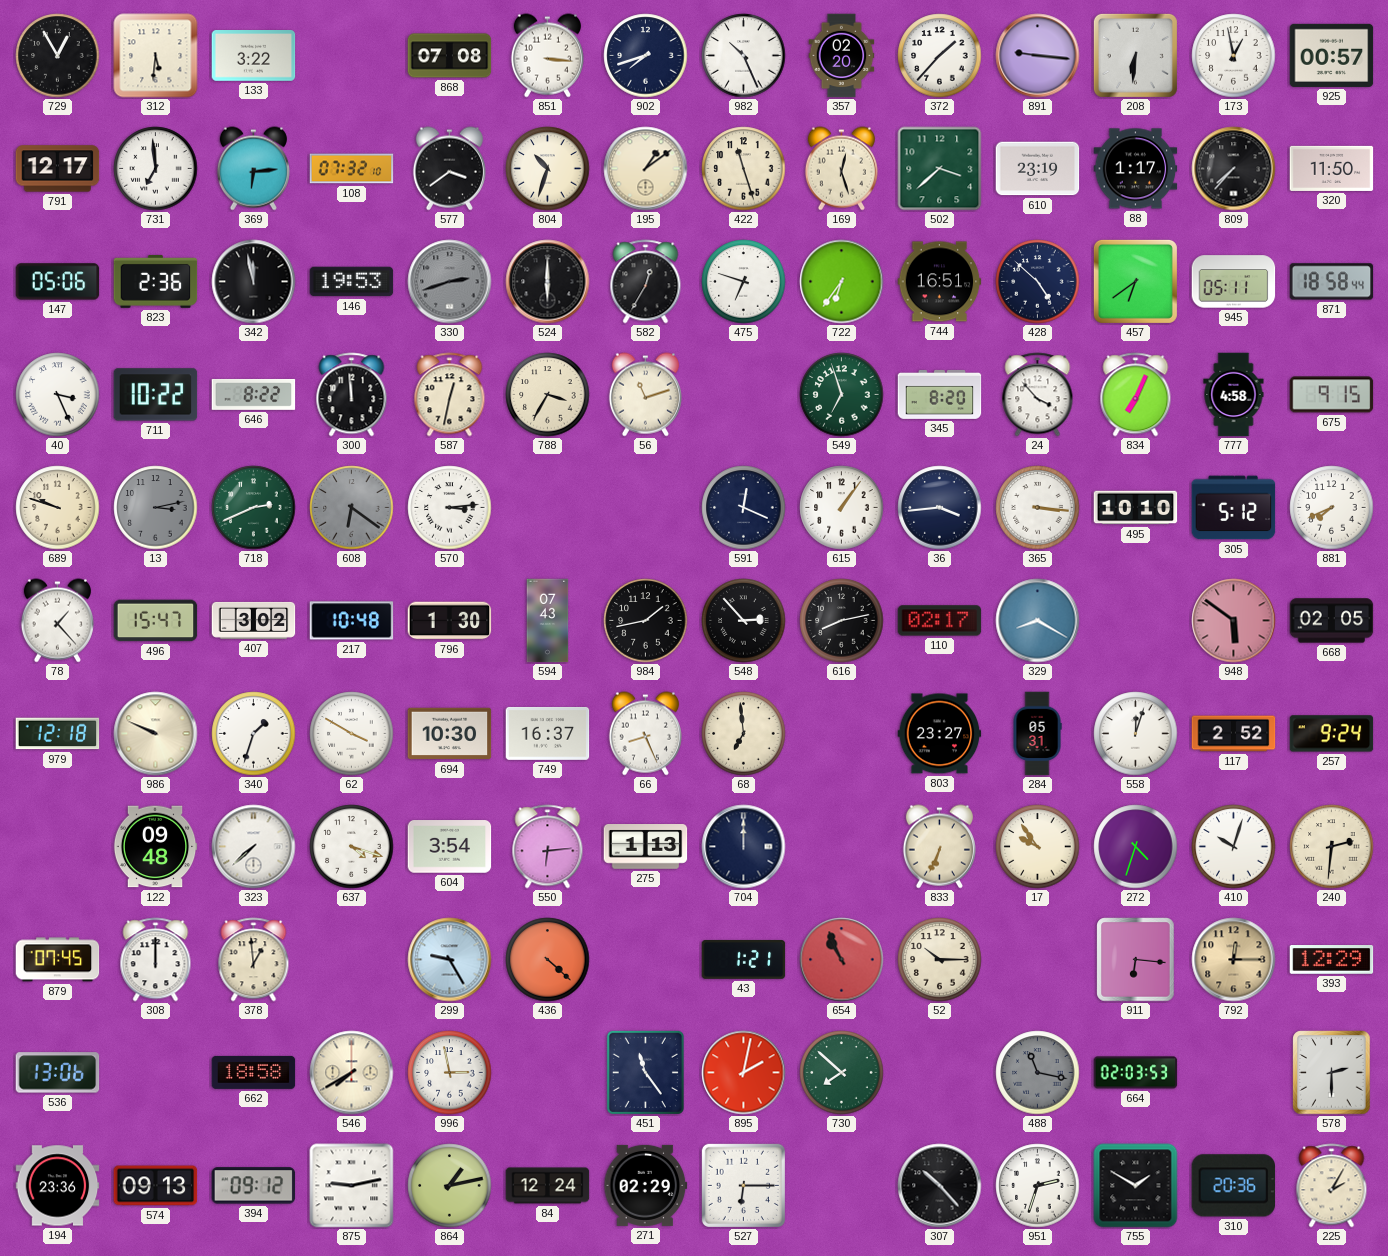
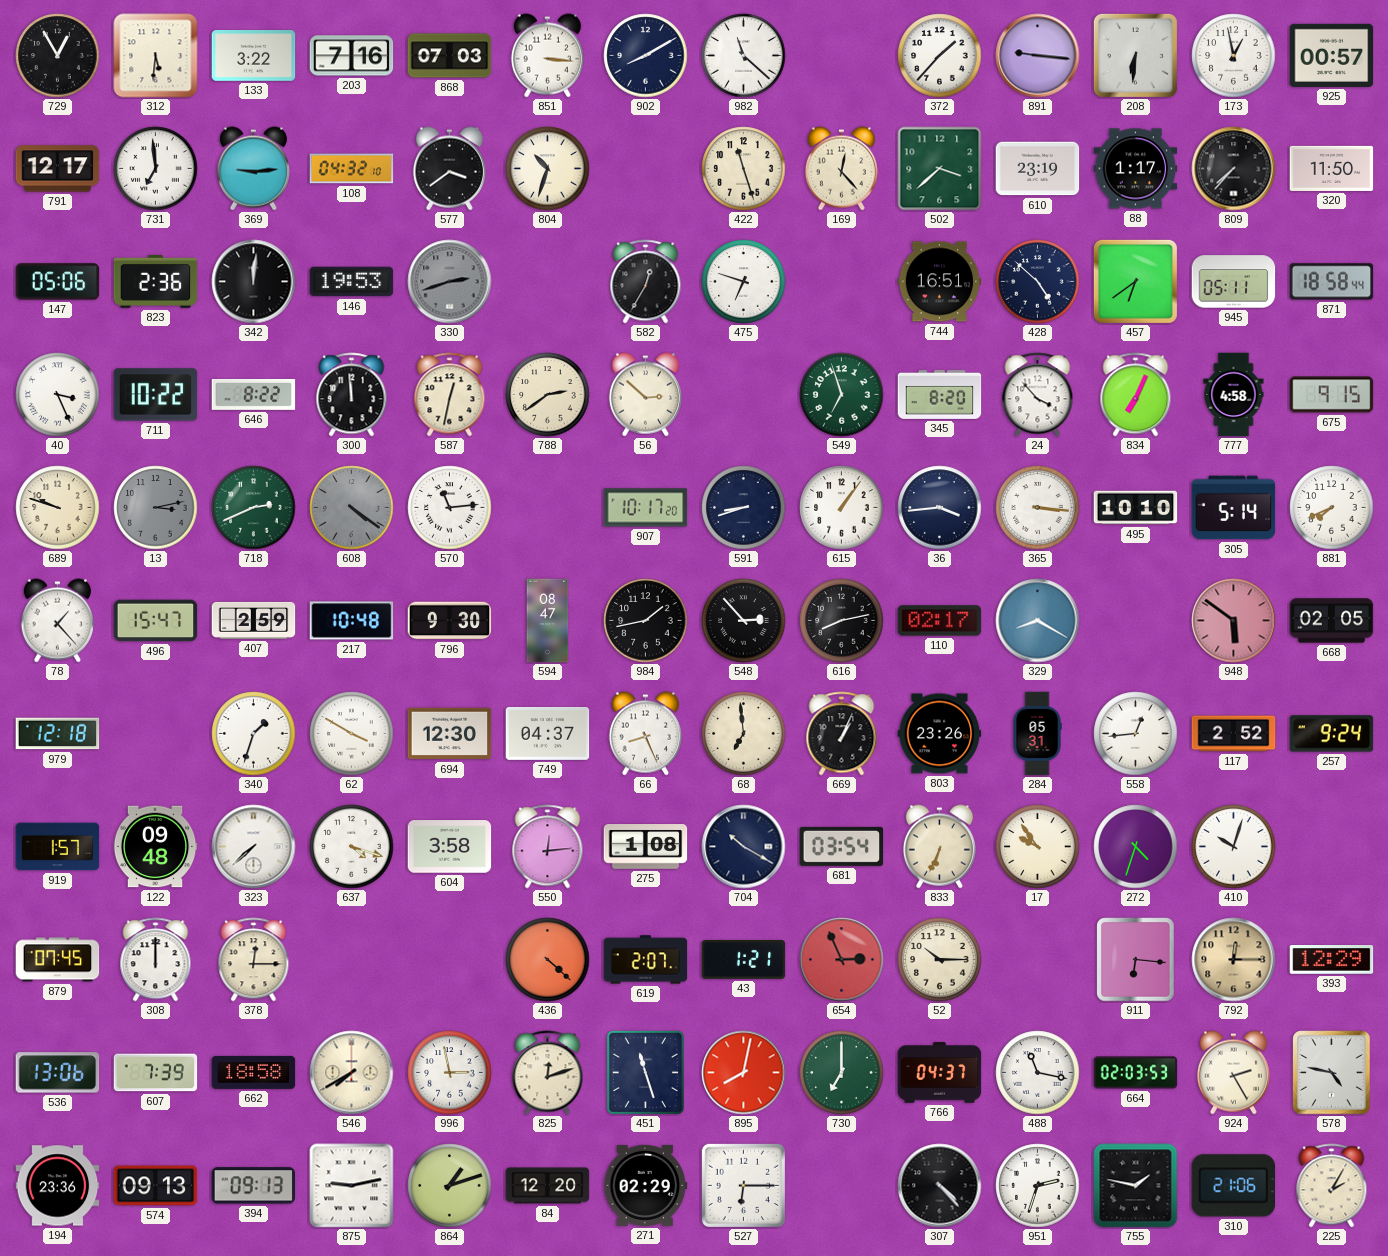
203: none -> 7:16 (352, 56)
868: 07:08 -> 07:03 (450, 56)
902: 7:42 -> 8:10 (646, 56)
982: 10:26 -> 11:22 (744, 56)
357: 02:20 -> none (842, 56)
369: 6:14 -> 9:14 (253, 169)
108: 07:32 -> 04:32 (352, 169)
195: 1:09 -> none (646, 169)
169: 12:27 -> 12:23 (841, 169)
342: 11:58 -> 12:01 (254, 282)
524: 6:00 -> none (548, 282)
722: 6:36 -> none (842, 282)
788: 3:35 -> 2:39 (548, 395)
56: 11:12 -> 2:52 (645, 395)
608: 6:21 -> 4:21 (352, 508)
570: 3:14 -> 11:14 (450, 508)
907: none -> 10:17 (646, 508)
591: 12:19 -> 8:42 (744, 508)
305: 5:12 -> 5:14 (1234, 508)
407: 3:02 -> 2:59 (254, 620)
796: 1:30 -> 9:30 (450, 621)
594: 07:43 -> 08:47 (548, 621)
986: 9:49 -> none (156, 734)
694: 10:30 -> 12:30 (450, 734)
749: 16:37 -> 04:37 (548, 733)
669: none -> 1:04 (842, 734)
803: 23:27 -> 23:26 (940, 734)
558: 12:03 -> 12:44 (1136, 734)
919: none -> 1:57 (58, 847)
604: 3:54 -> 3:58 (450, 847)
550: 6:14 -> 12:14 (548, 847)
275: 1:13 -> 1:08 (646, 847)
704: 12:00 -> 10:20 (744, 847)
681: none -> 03:54 (842, 846)
240: 2:31 -> none (1332, 847)
378: 12:59 -> 12:15 (254, 960)
299: 9:25 -> none (450, 960)
619: none -> 2:07 (646, 960)
654: 10:56 -> 2:56 (842, 960)
607: none -> 7:39 (156, 1073)
825: none -> 12:12 (548, 1073)
451: 11:24 -> 11:27 (645, 1072)
895: 2:02 -> 8:02 (744, 1073)
730: 7:52 -> 7:00 (842, 1073)
766: none -> 04:37 (940, 1073)
488 dial: grey -> white (1038, 1073)
924: none -> 2:25 (1233, 1073)
578: 2:30 -> 4:47 (1332, 1073)
394: 09:12 -> 09:13 (254, 1186)
864: 1:13 -> 1:12 (450, 1186)
84: 12:24 -> 12:20 (548, 1186)
307: 10:23 -> 4:23 (940, 1186)
755: 1:50 -> 1:47 (1136, 1186)
310: 20:36 -> 21:06 (1234, 1186)
